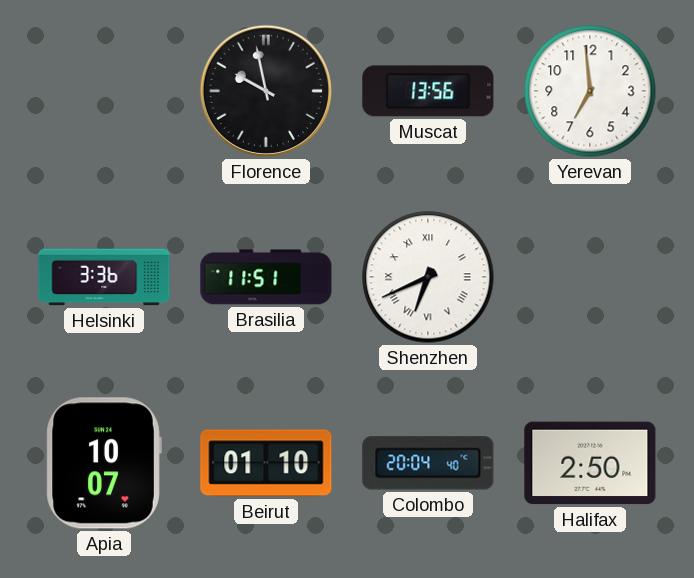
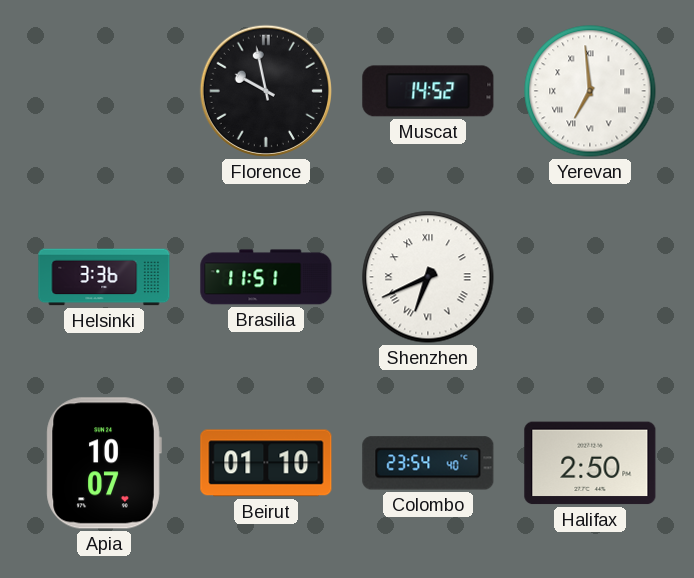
Muscat: 13:56 -> 14:52 (428, 91)
Yerevan numerals: Arabic -> Roman (590, 91)
Colombo: 20:04 -> 23:54 (428, 463)
